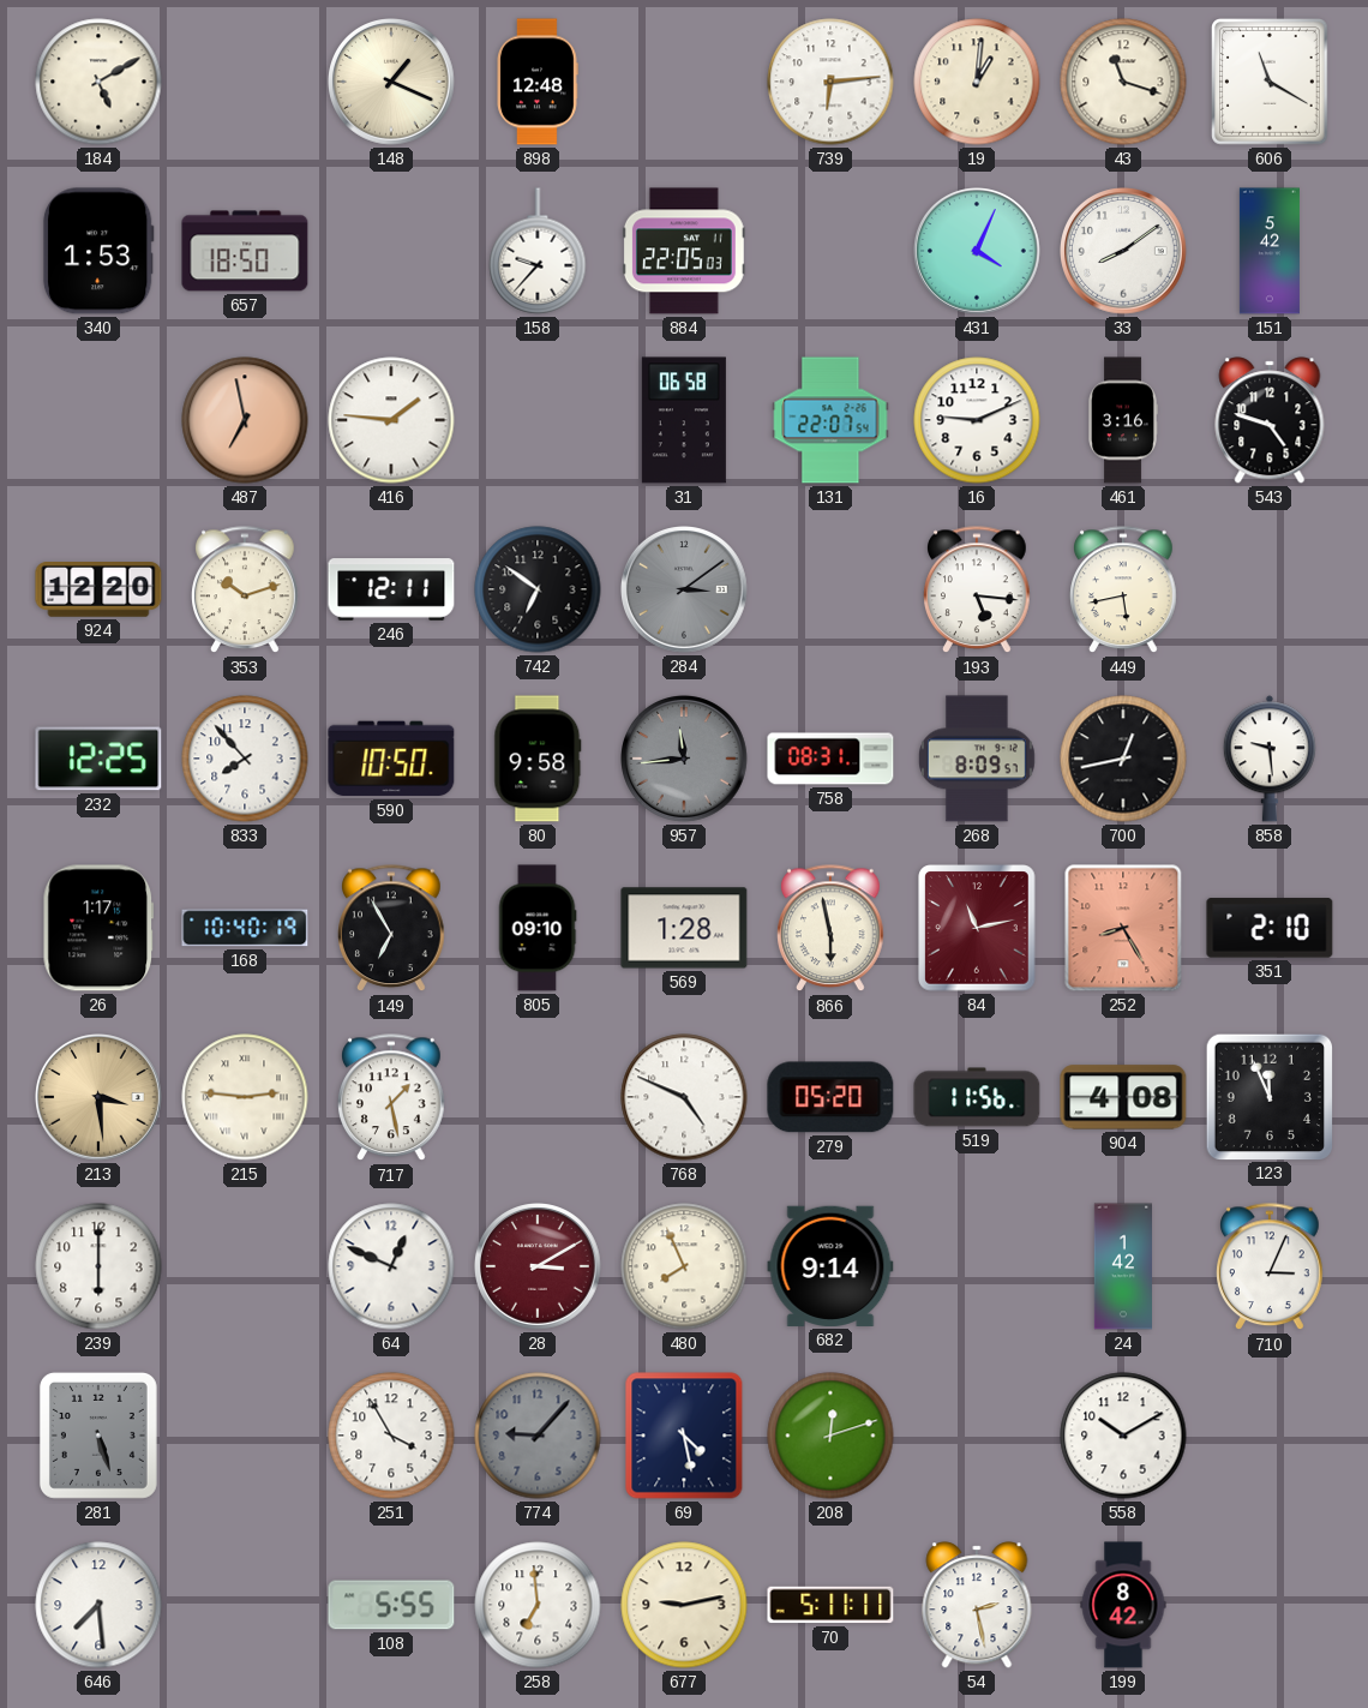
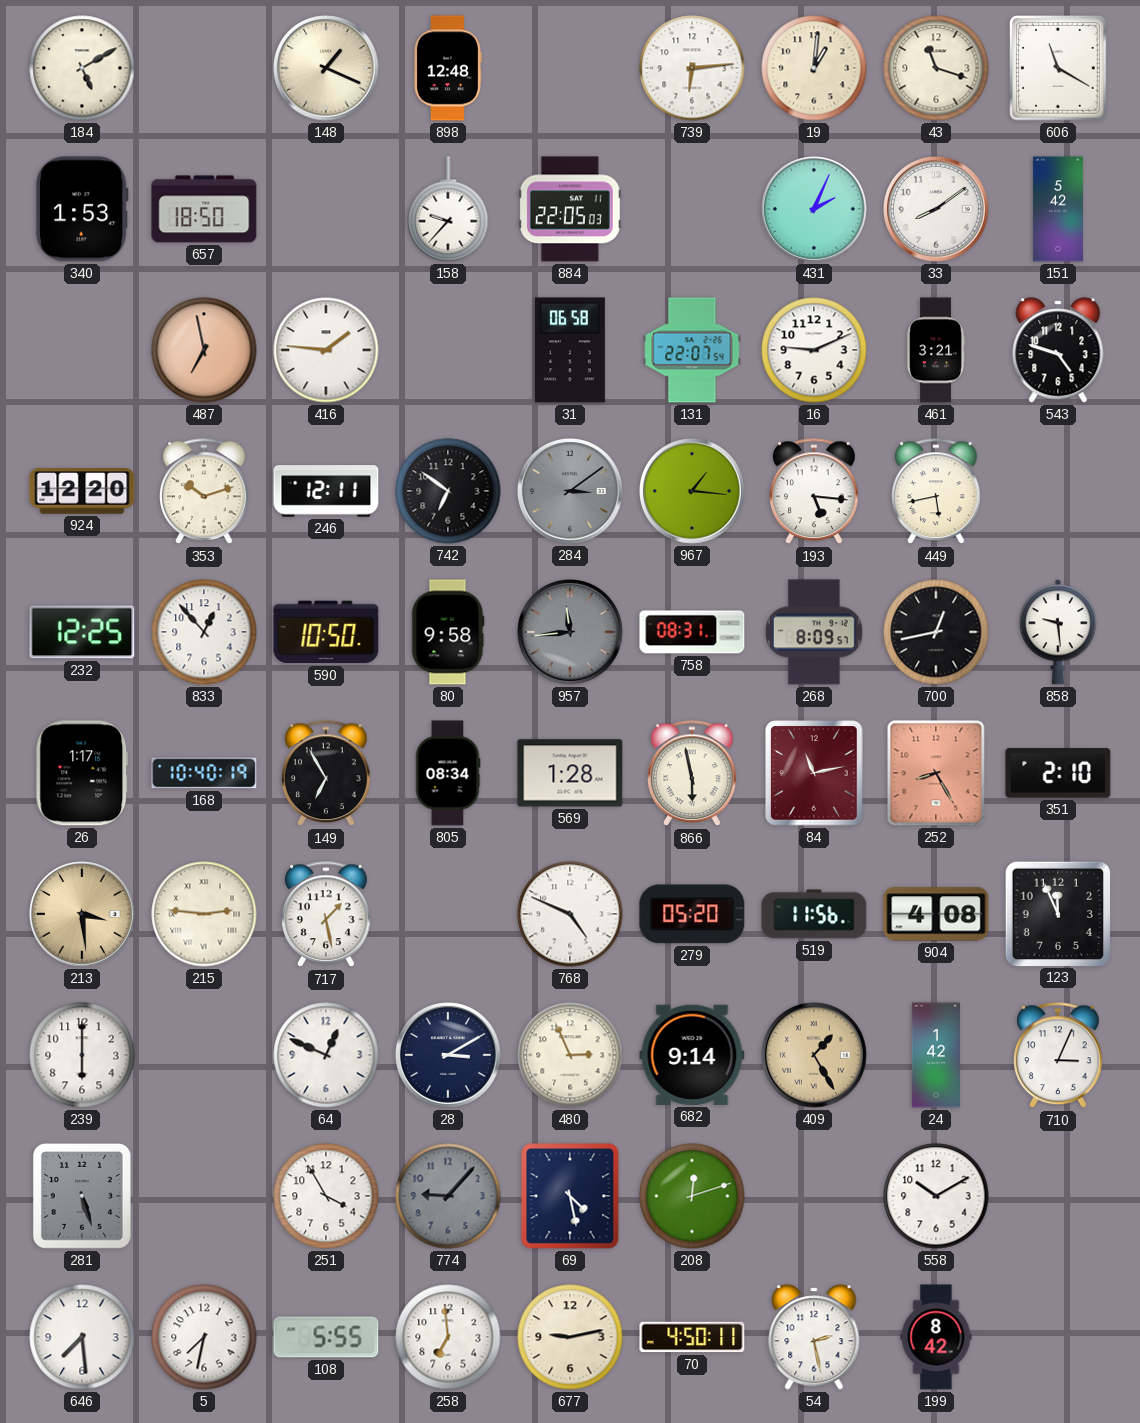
431: 4:04 -> 2:04 (815, 210)
461: 3:16 -> 3:21 (936, 350)
967: none -> 1:16 (693, 492)
833: 7:53 -> 12:53 (204, 632)
805: 09:10 -> 08:34 (448, 773)
28 dial: burgundy -> navy (449, 1056)
480: 7:56 -> 2:56 (570, 1055)
409: none -> 1:25 (815, 1056)
5: none -> 7:32 (204, 1337)
70: 5:11 -> 4:50 (692, 1337)
